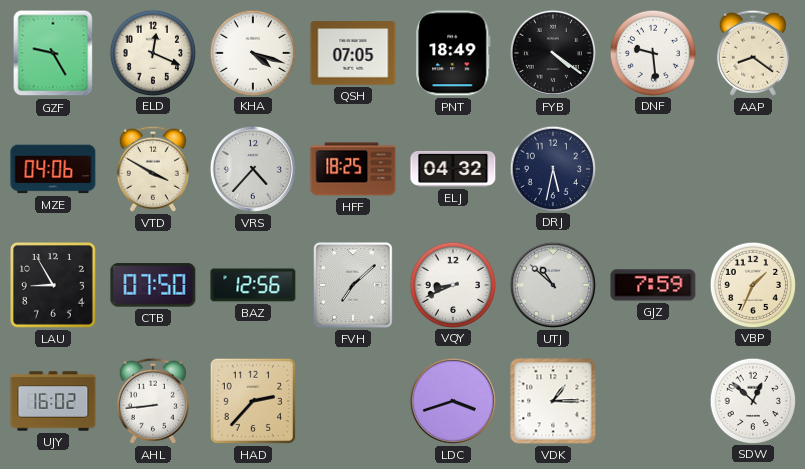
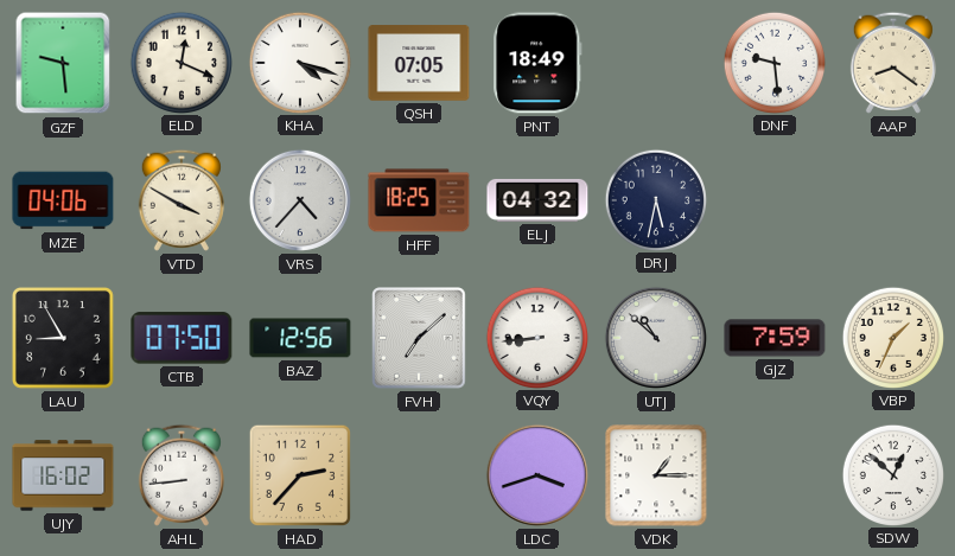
GZF: 9:25 -> 9:29 (63, 63)
FYB: 4:21 -> none (553, 53)
VQY: 8:41 -> 8:44 (536, 337)
